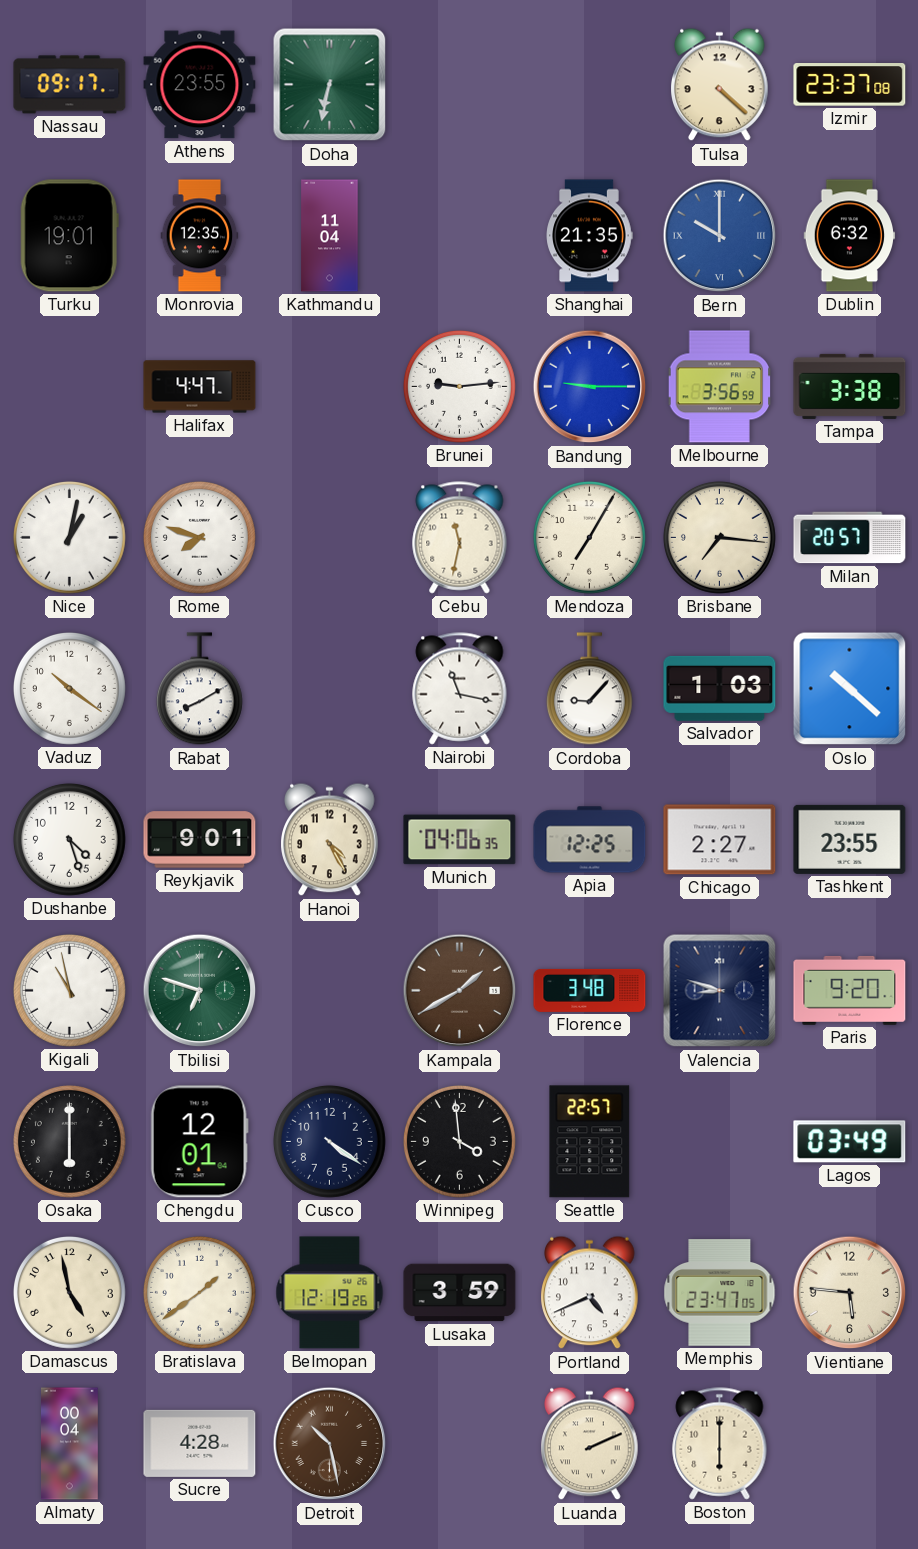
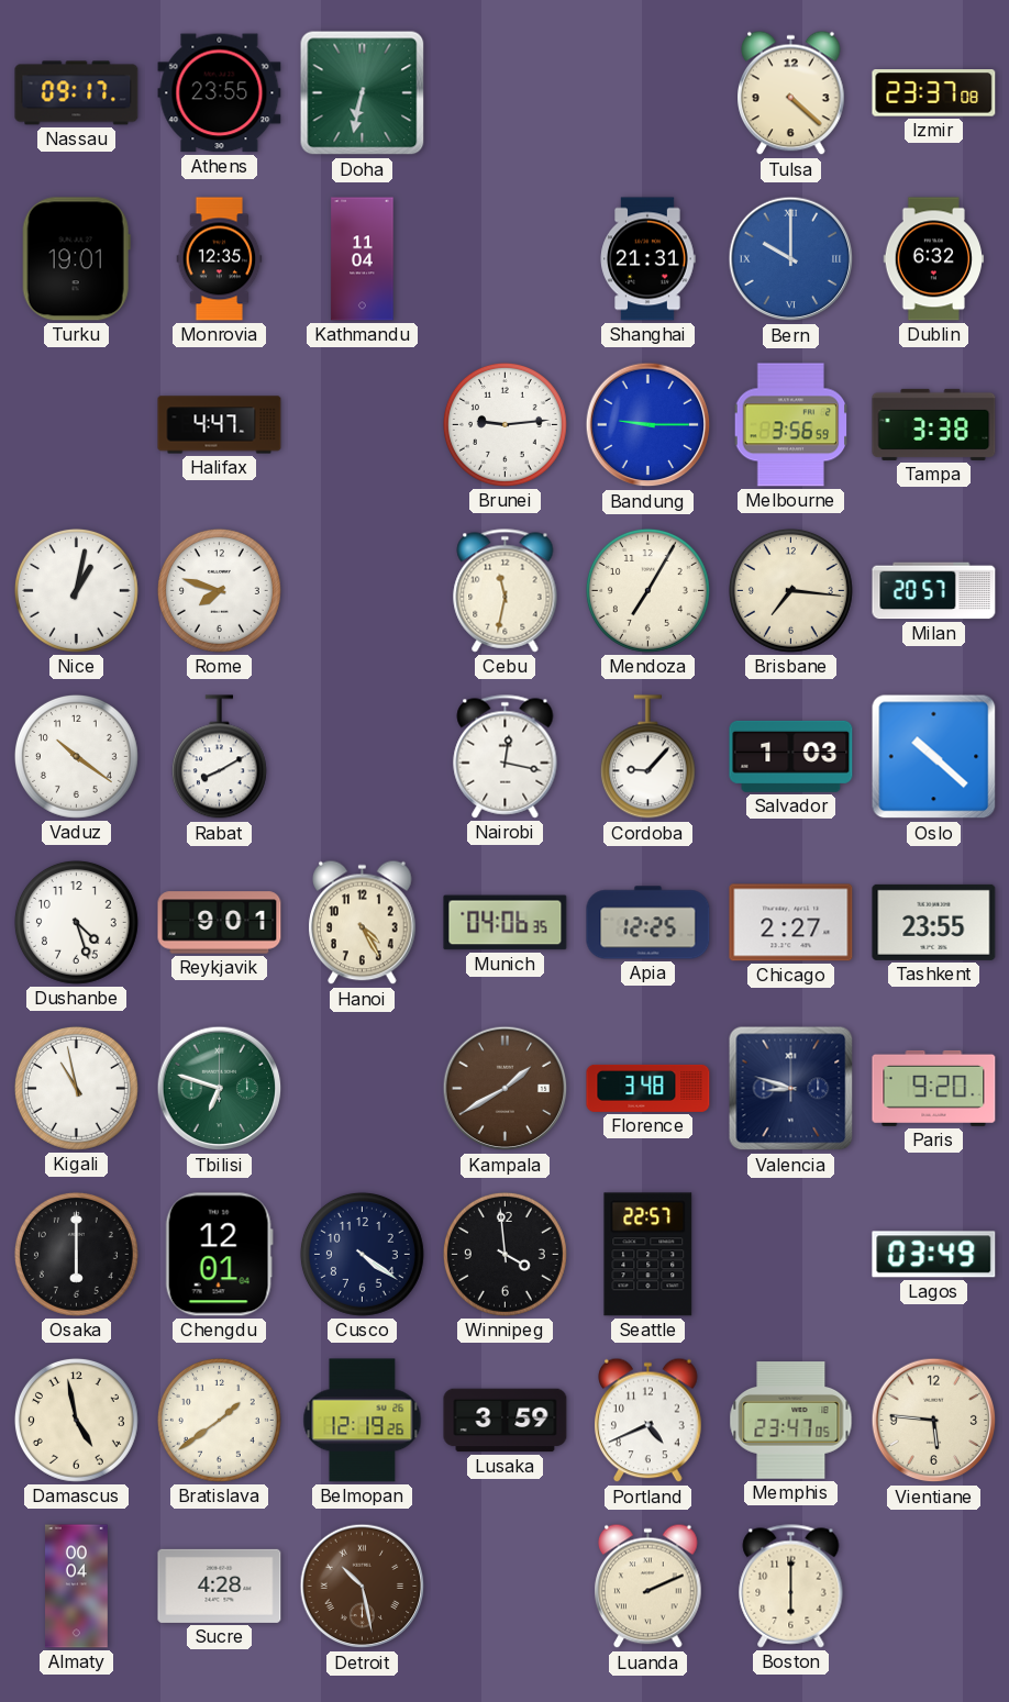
Shanghai: 21:35 -> 21:31 (647, 259)
Nairobi: 11:17 -> 12:17 (506, 757)
